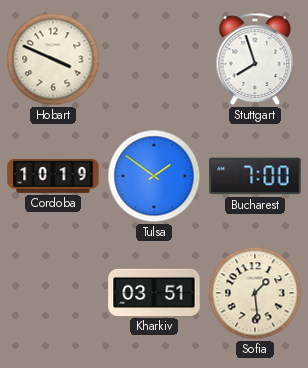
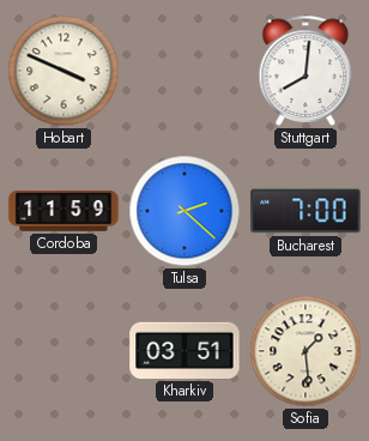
Stuttgart: 7:57 -> 8:01 (306, 71)
Cordoba: 10:19 -> 11:59 (63, 211)
Tulsa: 1:51 -> 2:22 (184, 211)
